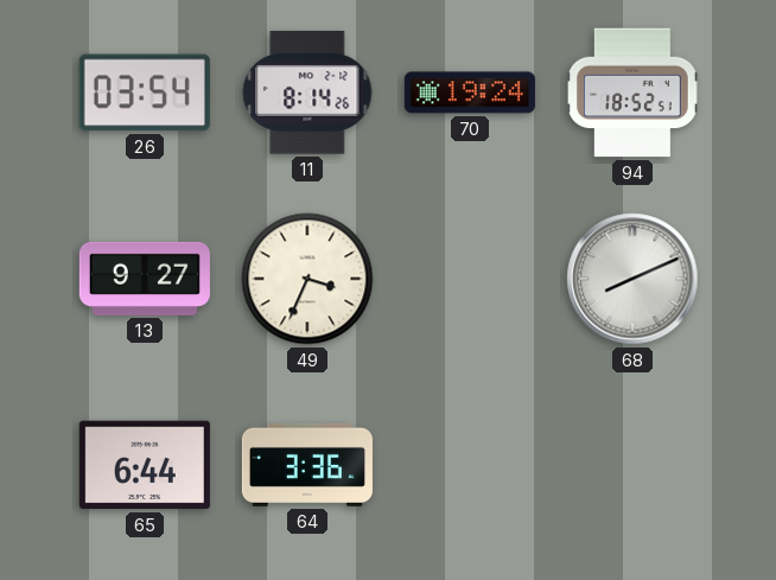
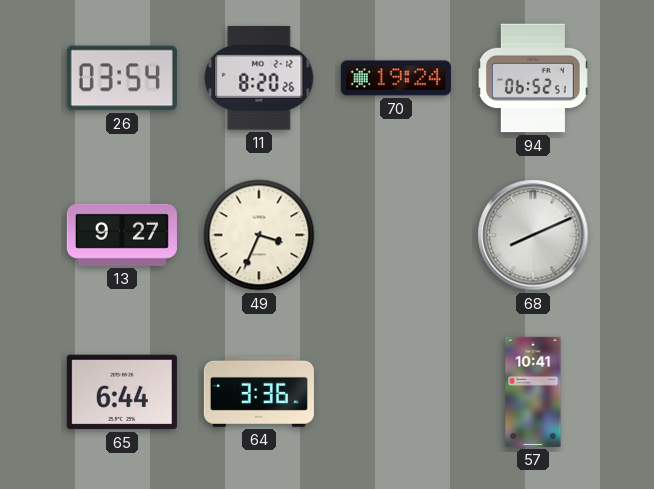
11: 8:14 -> 8:20 (259, 78)
94: 18:52 -> 06:52 (534, 78)
57: none -> 10:41 (533, 392)
